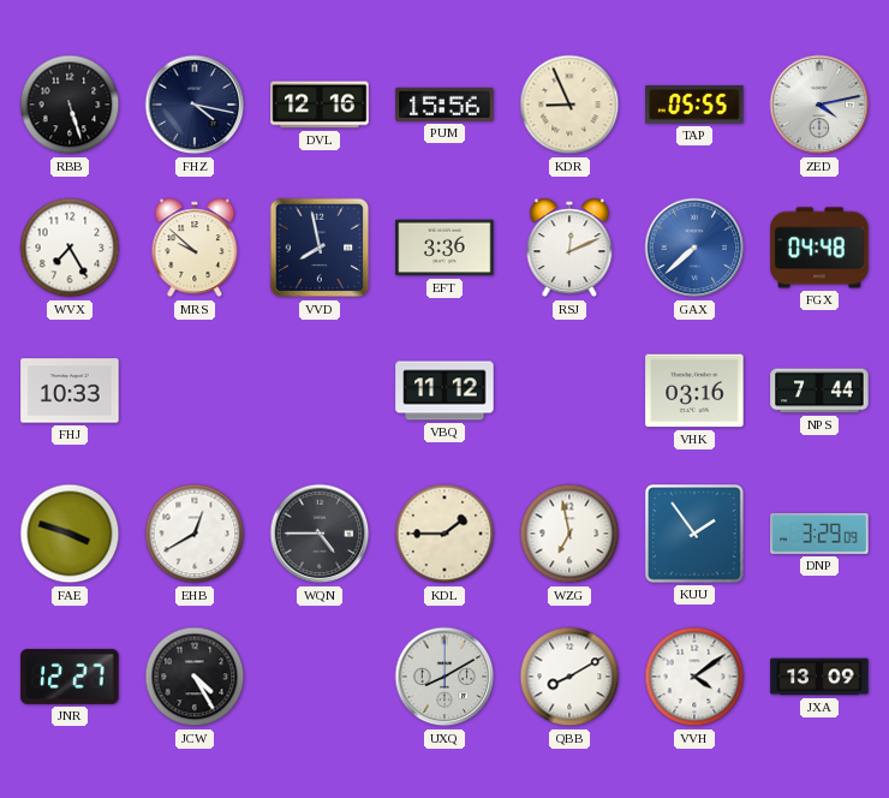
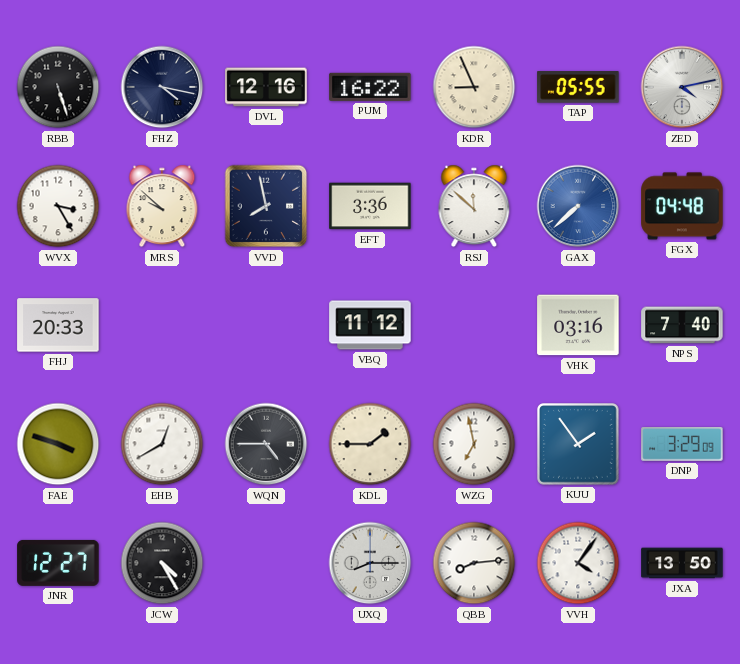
PUM: 15:56 -> 16:22 (370, 87)
WVX: 7:25 -> 3:25 (58, 206)
RSJ: 12:11 -> 11:52 (474, 206)
FHJ: 10:33 -> 20:33 (58, 325)
NPS: 7:44 -> 7:40 (682, 325)
UXQ: 8:10 -> 8:15 (370, 563)
QBB: 8:10 -> 8:14 (474, 563)
VVH: 4:09 -> 4:06 (578, 563)
JXA: 13:09 -> 13:50 (682, 563)
